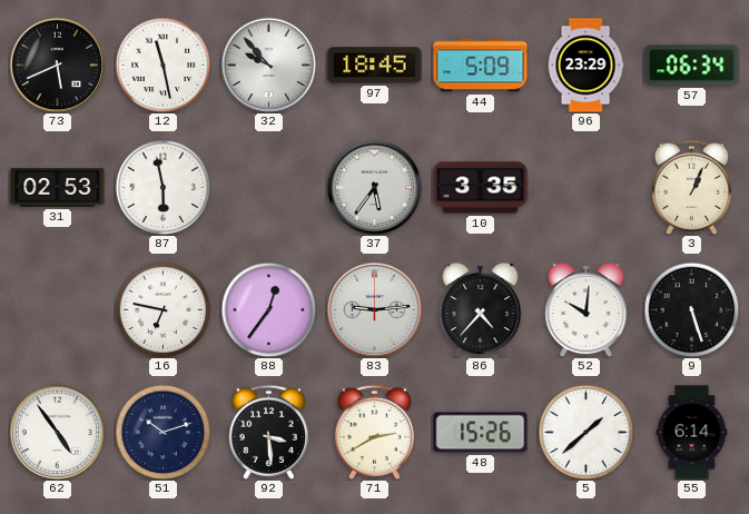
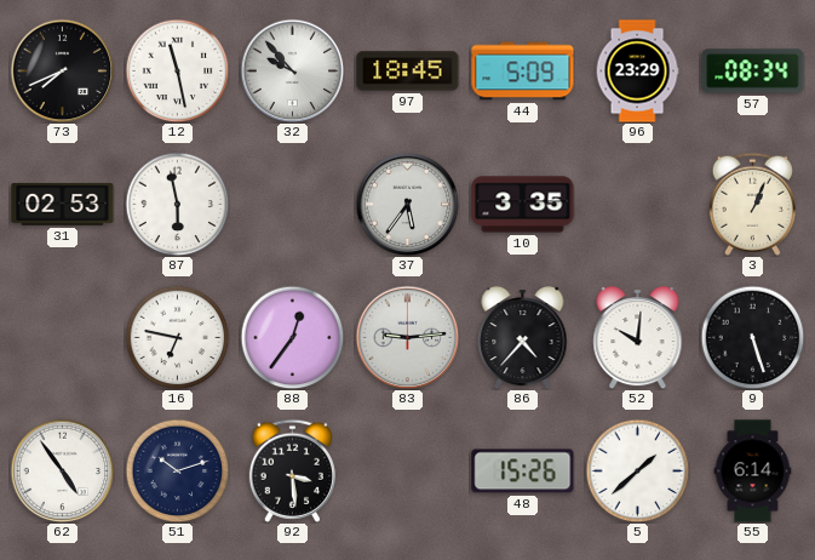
73: 5:41 -> 7:41 (62, 70)
57: 06:34 -> 08:34 (753, 72)
71: 2:40 -> none (374, 432)
